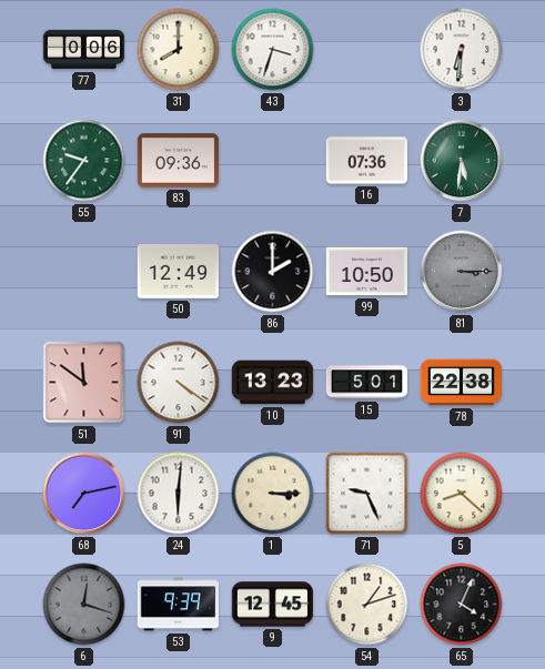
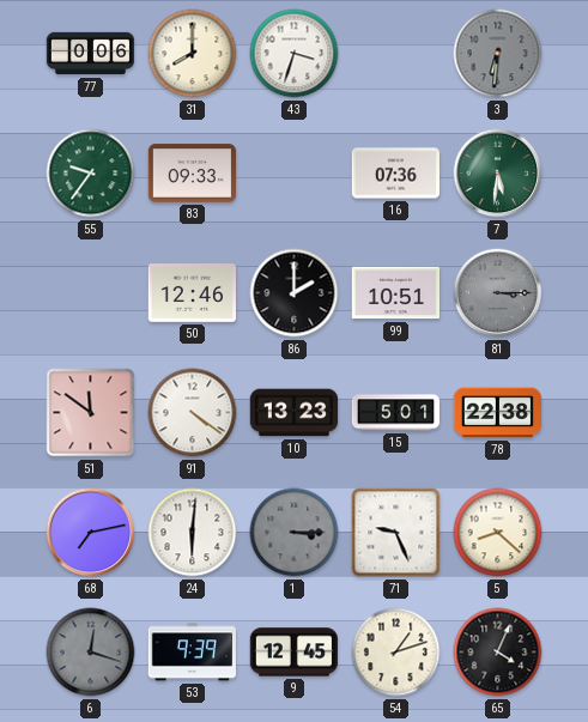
3 dial: white -> grey (498, 54)
83: 09:36 -> 09:33 (193, 174)
50: 12:49 -> 12:46 (192, 293)
99: 10:50 -> 10:51 (396, 293)
1 dial: cream -> grey (295, 533)
